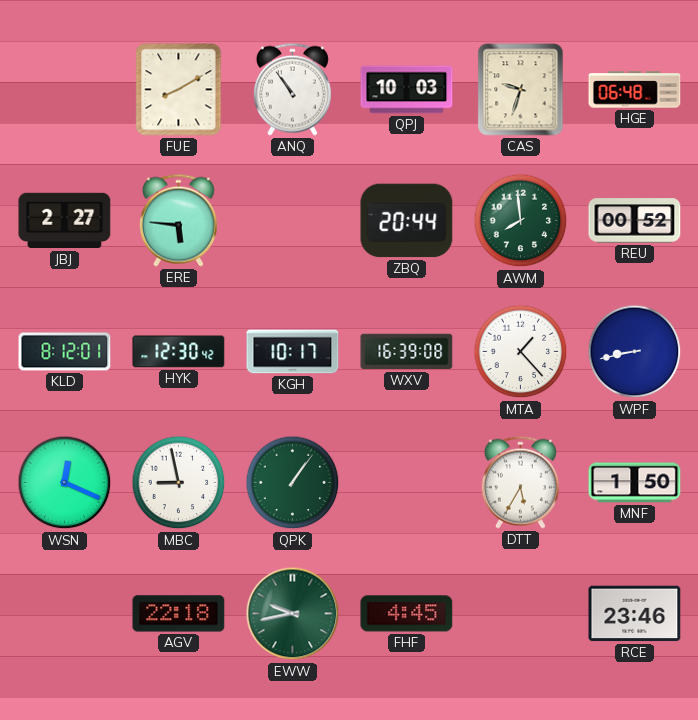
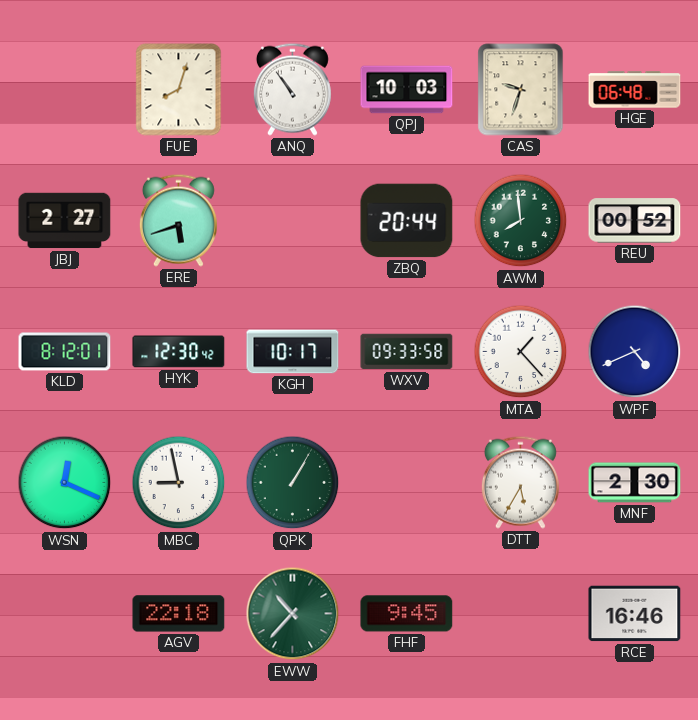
FUE: 8:10 -> 8:03 (179, 90)
ERE: 5:46 -> 5:42 (178, 220)
WXV: 16:39 -> 09:33 (407, 352)
WPF: 8:43 -> 4:41 (635, 352)
QPK: 1:06 -> 1:05 (293, 483)
MNF: 1:50 -> 2:30 (635, 483)
EWW: 9:43 -> 10:37 (293, 614)
FHF: 4:45 -> 9:45 (407, 614)
RCE: 23:46 -> 16:46 (635, 614)
